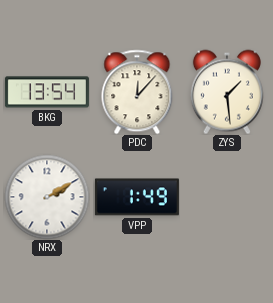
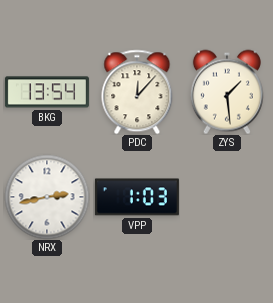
NRX: 2:10 -> 2:43 (47, 197)
VPP: 1:49 -> 1:03 (137, 197)
